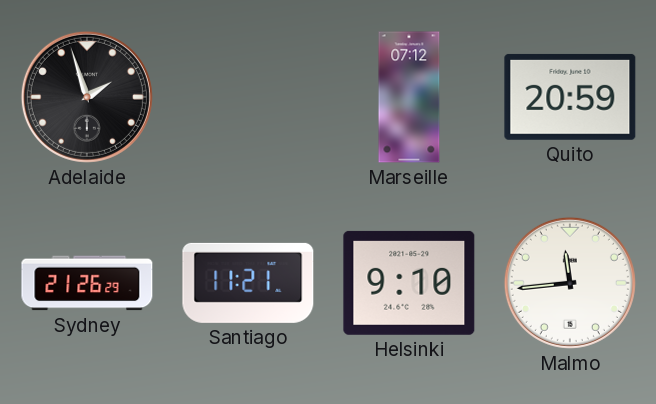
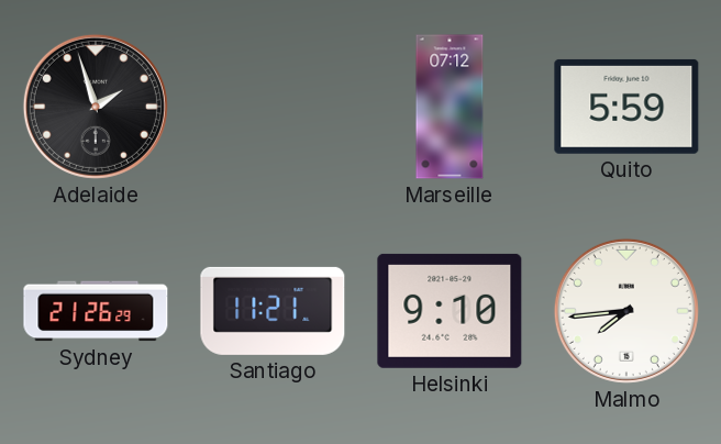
Quito: 20:59 -> 5:59 (626, 107)
Malmo: 11:44 -> 7:44 (626, 311)
